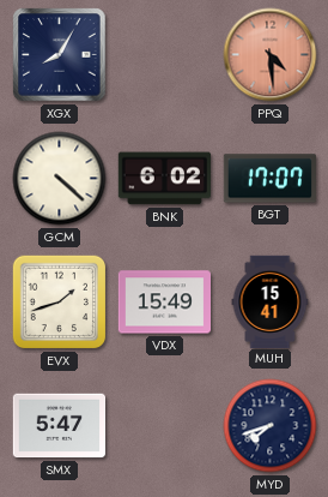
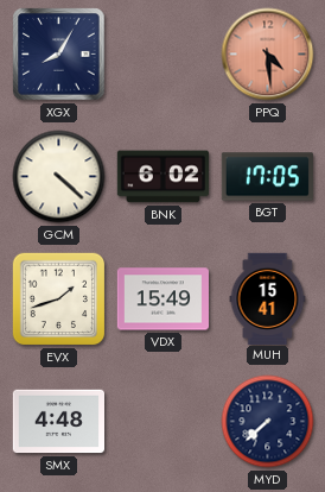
BGT: 17:07 -> 17:05 (267, 177)
SMX: 5:47 -> 4:48 (58, 422)
MYD: 7:42 -> 7:38 (268, 422)
